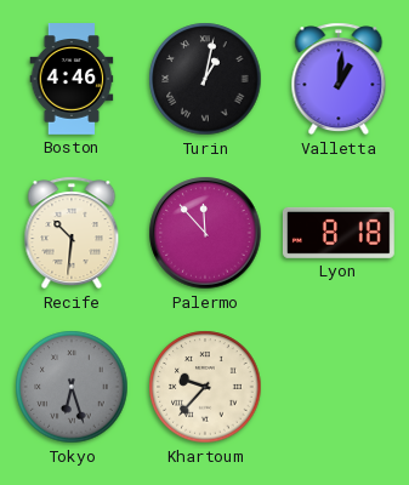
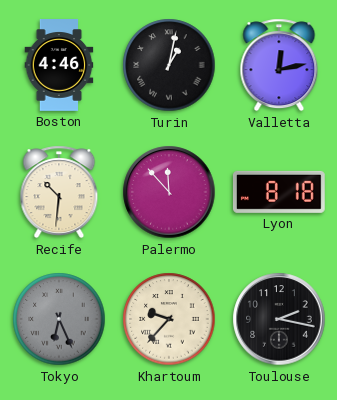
Valletta: 1:01 -> 12:13 (279, 65)
Tokyo: 6:27 -> 6:26 (59, 319)
Toulouse: none -> 2:17 (279, 319)
